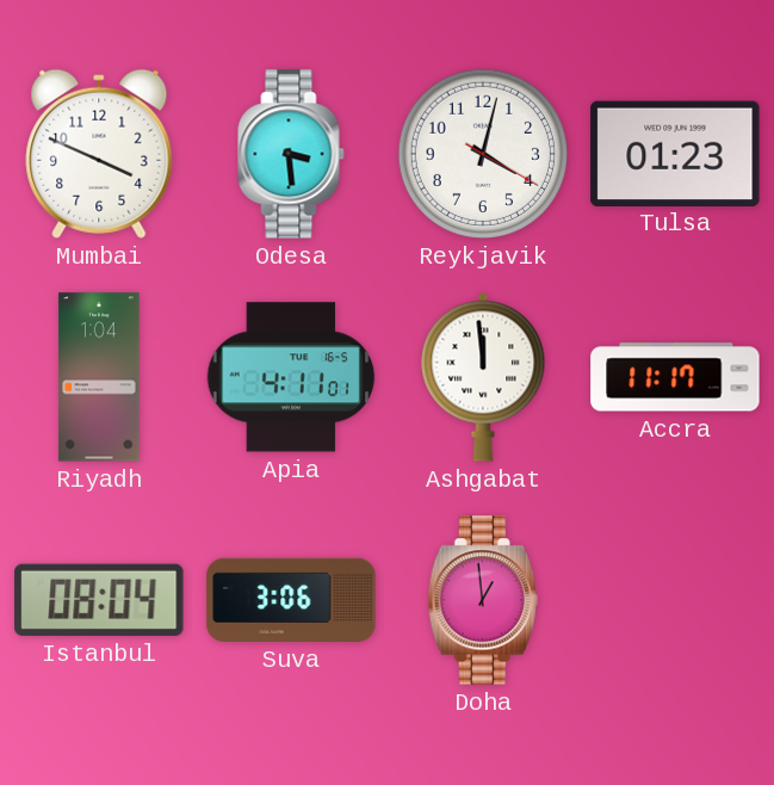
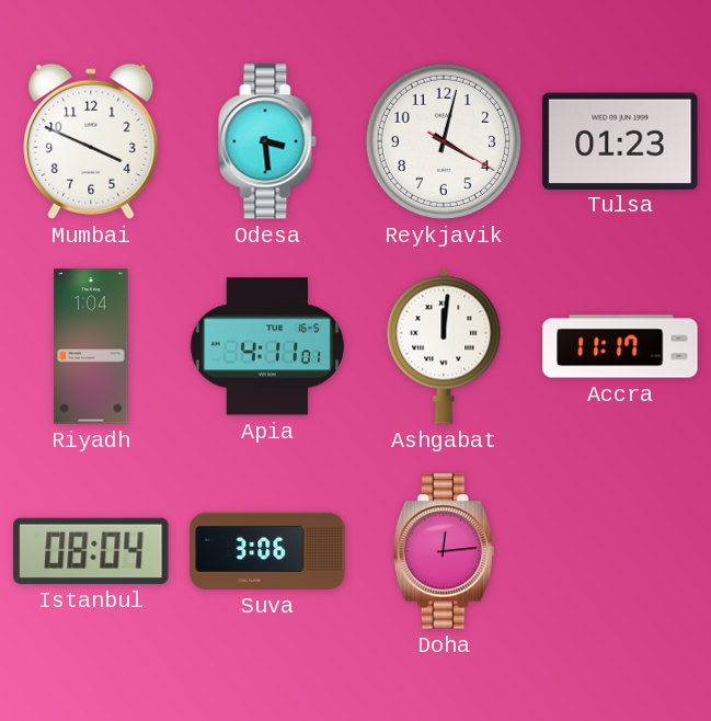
Ashgabat: 11:59 -> 12:01 (444, 346)
Doha: 12:59 -> 12:14 (444, 551)
